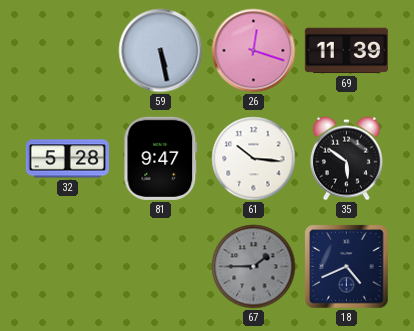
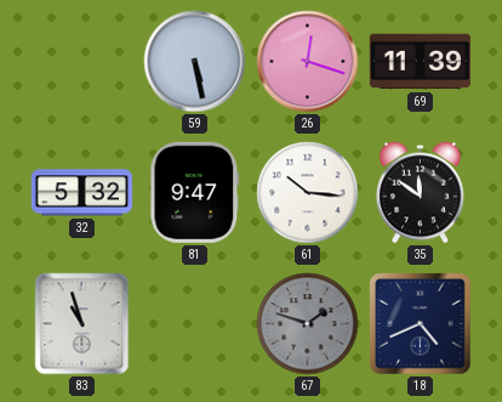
32: 5:28 -> 5:32 (81, 193)
35: 5:51 -> 11:51 (420, 193)
83: none -> 10:57 (82, 324)
67: 1:45 -> 1:48 (308, 324)
